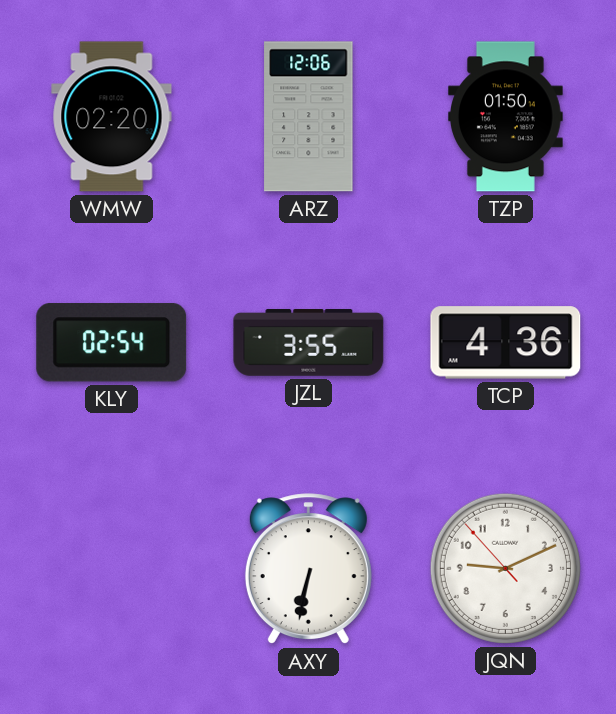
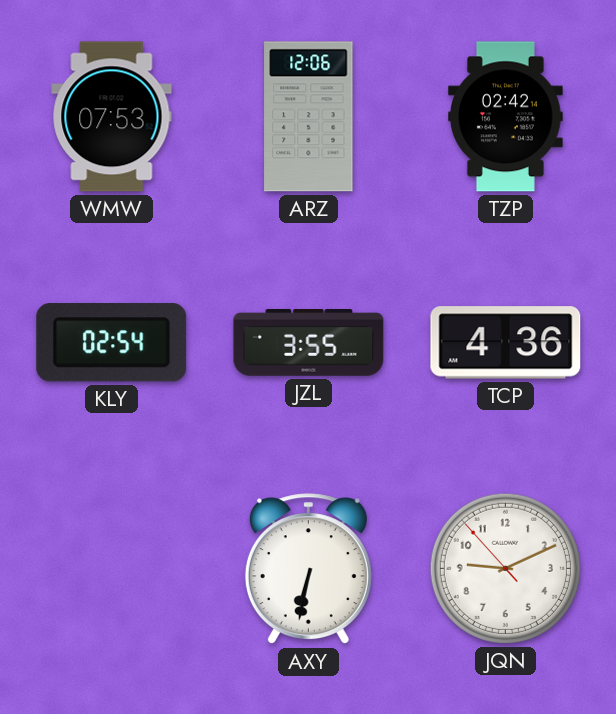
WMW: 02:20 -> 07:53 (112, 117)
TZP: 01:50 -> 02:42 (506, 117)
